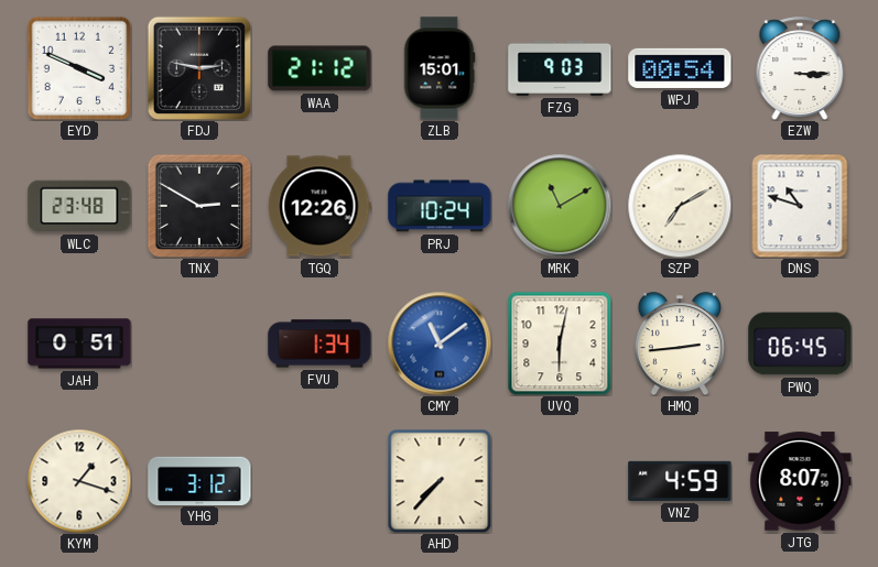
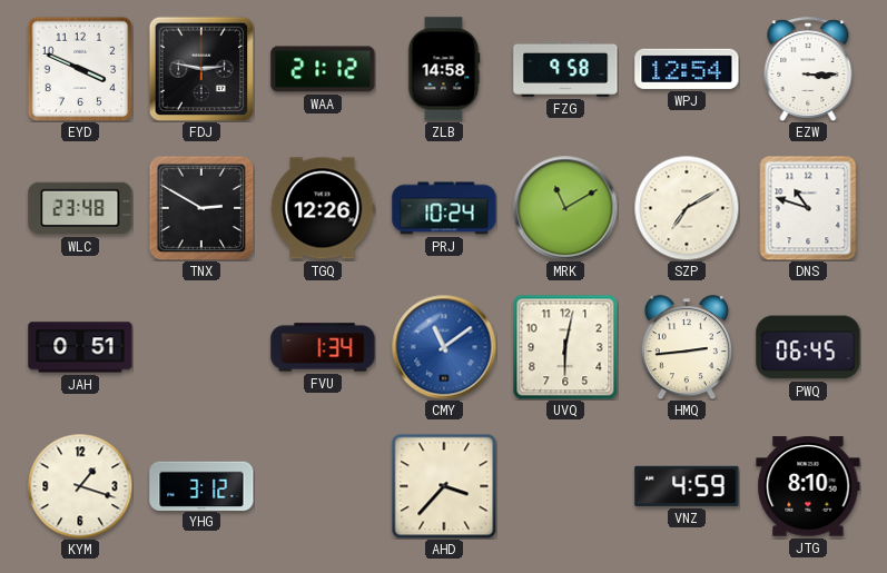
ZLB: 15:01 -> 14:58 (444, 69)
FZG: 9:03 -> 9:58 (565, 69)
WPJ: 00:54 -> 12:54 (687, 69)
AHD: 7:37 -> 3:37 (444, 486)
JTG: 8:07 -> 8:10 (808, 486)
